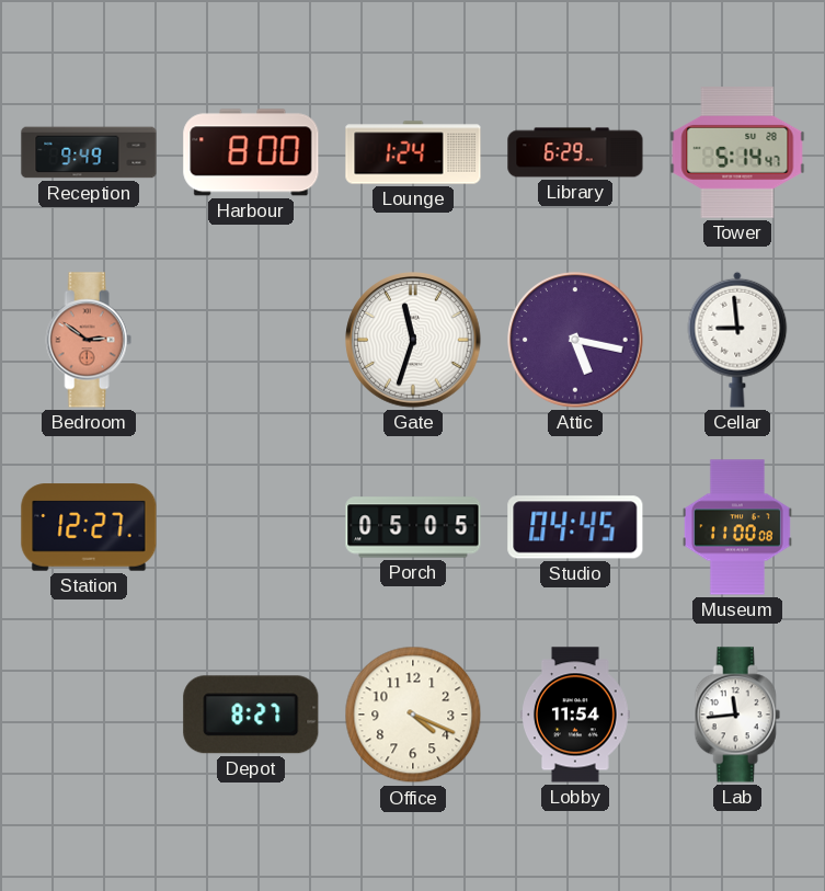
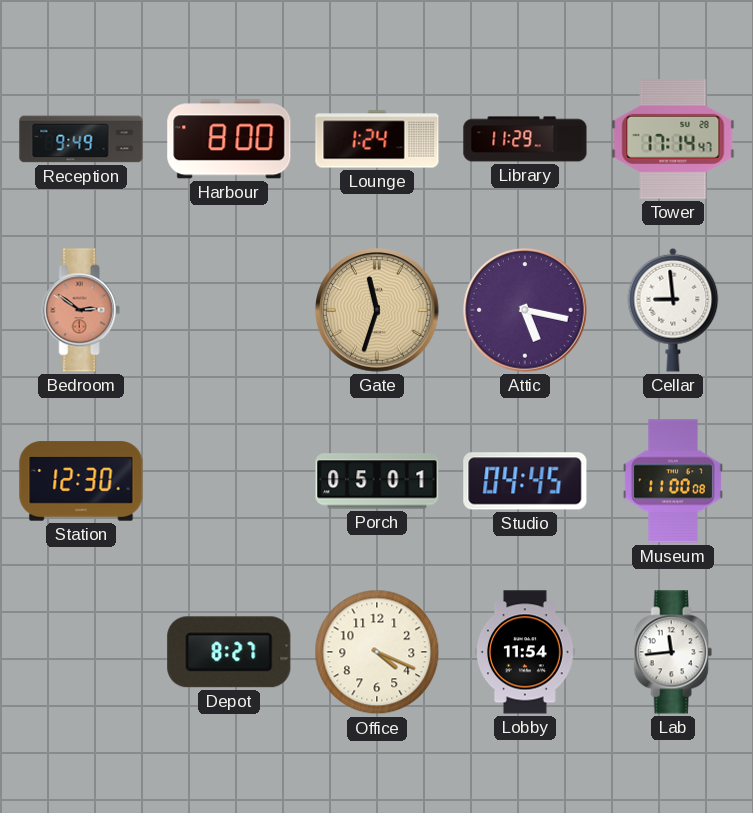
Library: 6:29 -> 11:29 (525, 139)
Tower: 5:14 -> 17:14 (673, 139)
Gate dial: white -> champagne (377, 310)
Station: 12:27 -> 12:30 (81, 481)
Porch: 05:05 -> 05:01 (377, 481)
